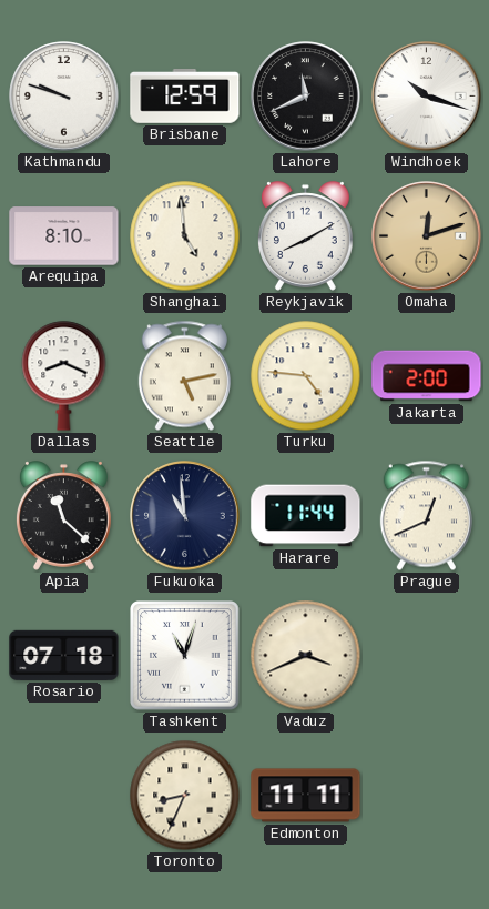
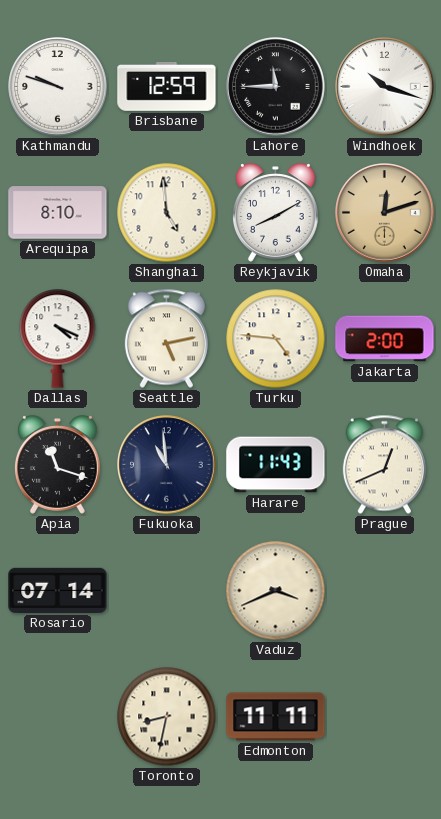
Lahore: 11:41 -> 11:45 (276, 87)
Dallas: 8:19 -> 4:19 (58, 339)
Apia: 11:22 -> 11:18 (57, 465)
Harare: 11:44 -> 11:43 (276, 465)
Rosario: 07:18 -> 07:14 (58, 590)
Tashkent: 11:03 -> none (185, 656)
Toronto: 8:34 -> 8:32 (167, 717)
